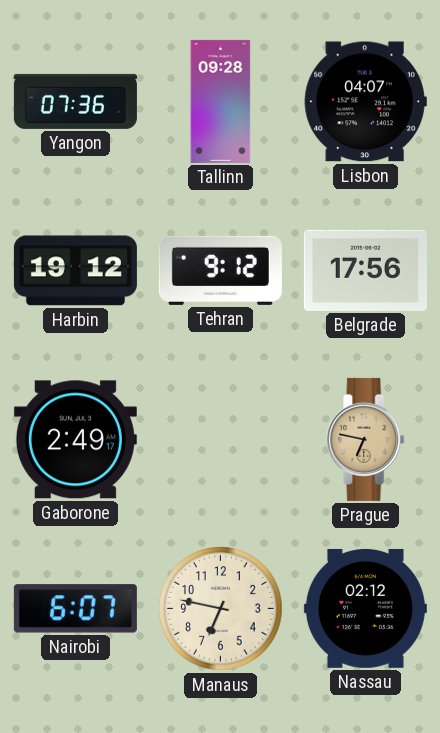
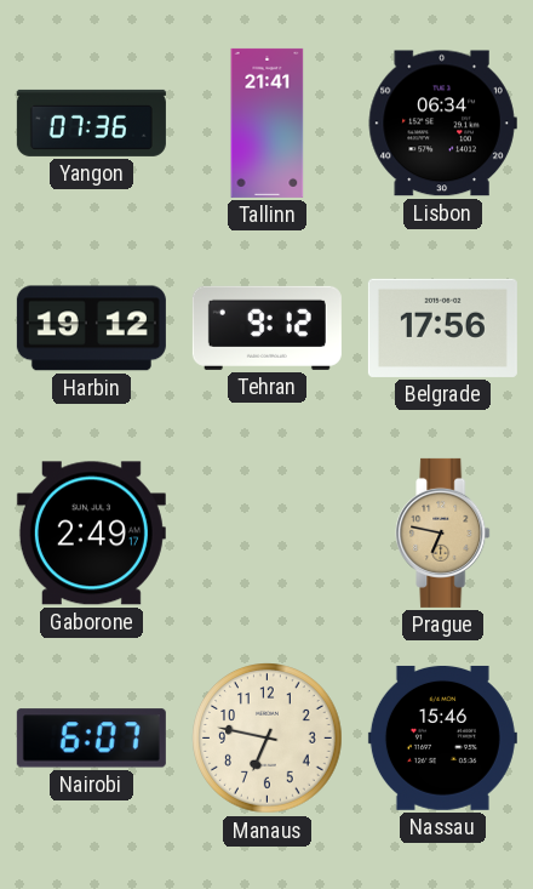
Tallinn: 09:28 -> 21:41 (268, 122)
Lisbon: 04:07 -> 06:34 (442, 124)
Nassau: 02:12 -> 15:46 (442, 737)
